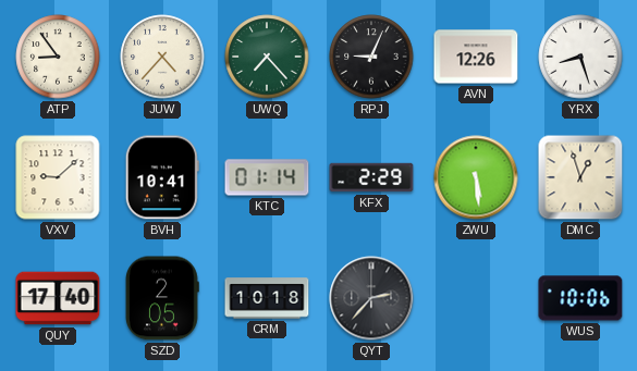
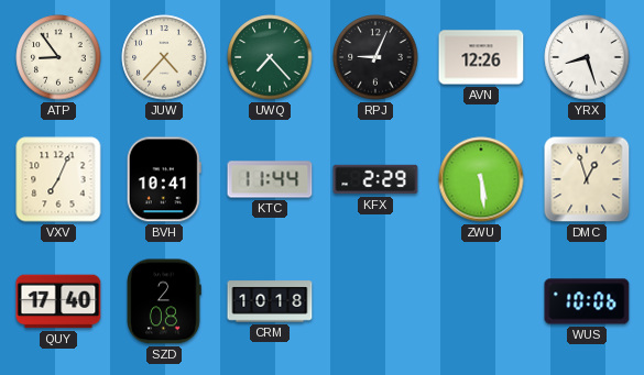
VXV: 9:08 -> 7:04 (58, 179)
KTC: 01:14 -> 11:44 (270, 179)
SZD: 2:05 -> 2:08 (165, 301)
QYT: 2:37 -> none (371, 298)
